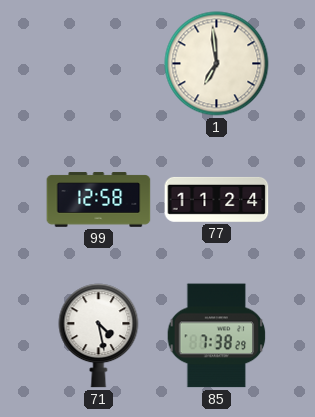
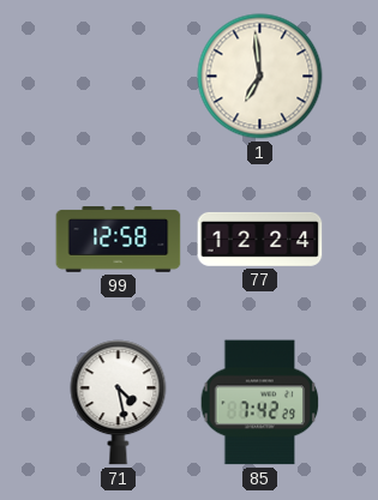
77: 11:24 -> 12:24 (260, 239)
85: 7:38 -> 7:42 (260, 403)
